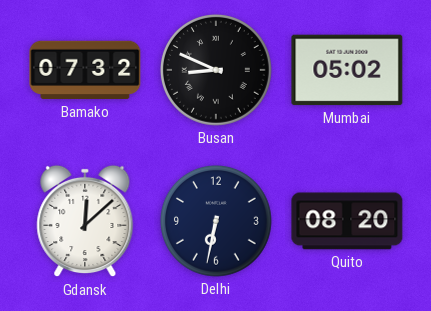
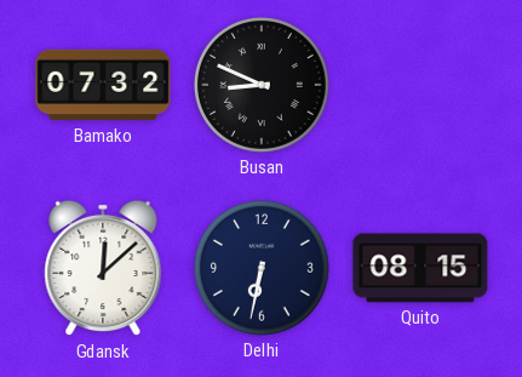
Mumbai: 05:02 -> none (347, 70)
Quito: 08:20 -> 08:15 (420, 268)
